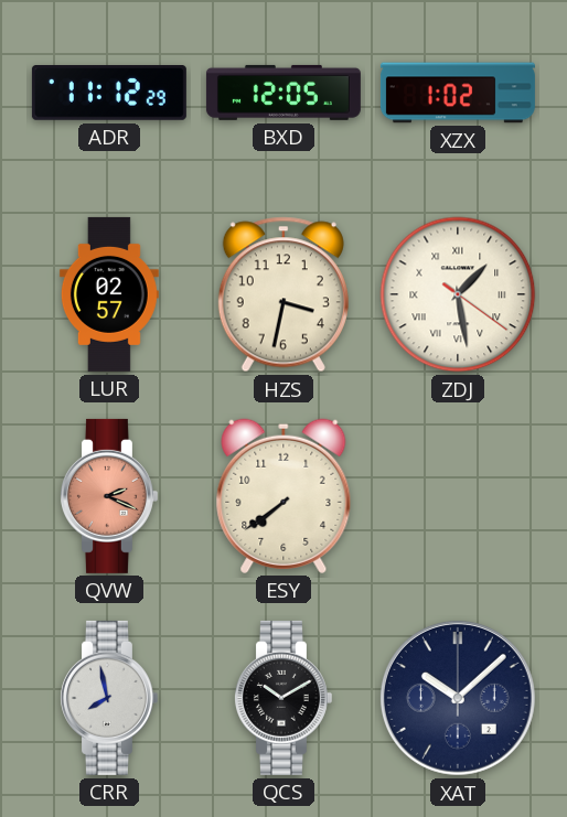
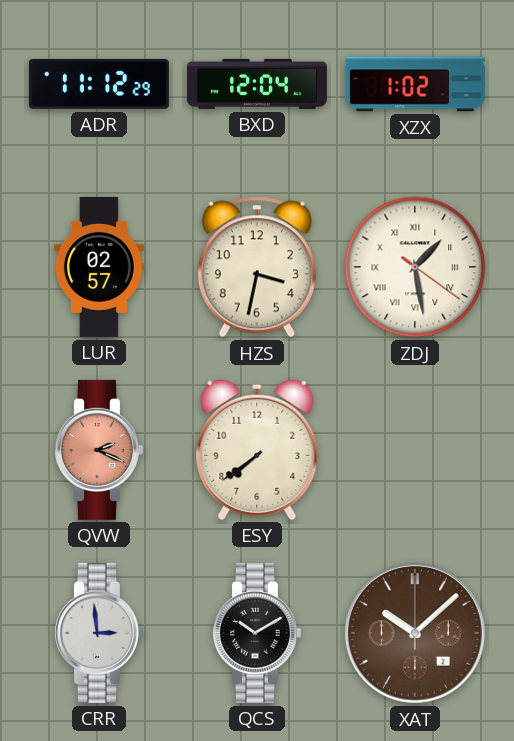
BXD: 12:05 -> 12:04 (257, 84)
CRR: 7:58 -> 2:59 (98, 633)
XAT dial: navy -> brown (415, 633)
